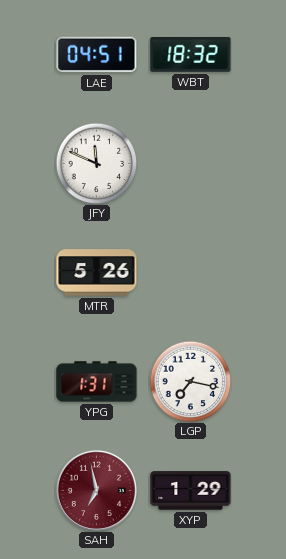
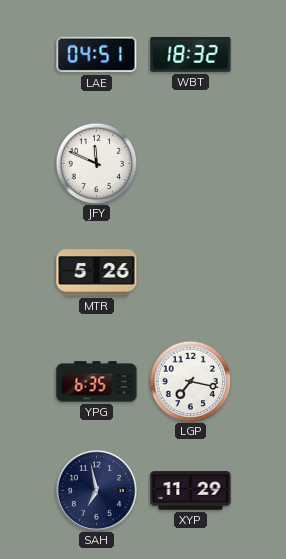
YPG: 1:31 -> 6:35 (97, 382)
SAH dial: burgundy -> navy (96, 490)
XYP: 1:29 -> 11:29 (191, 491)
